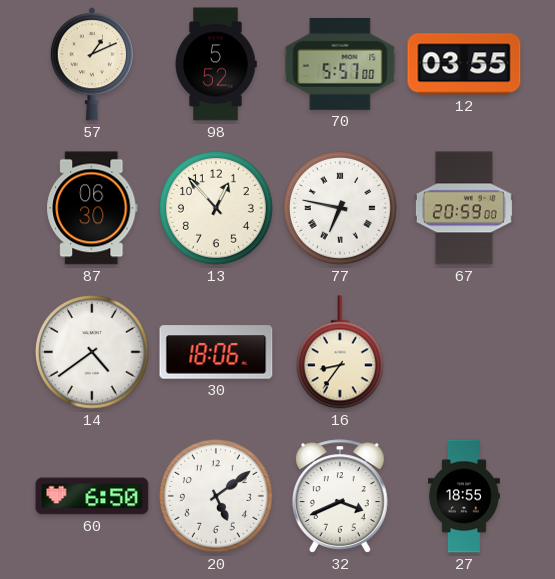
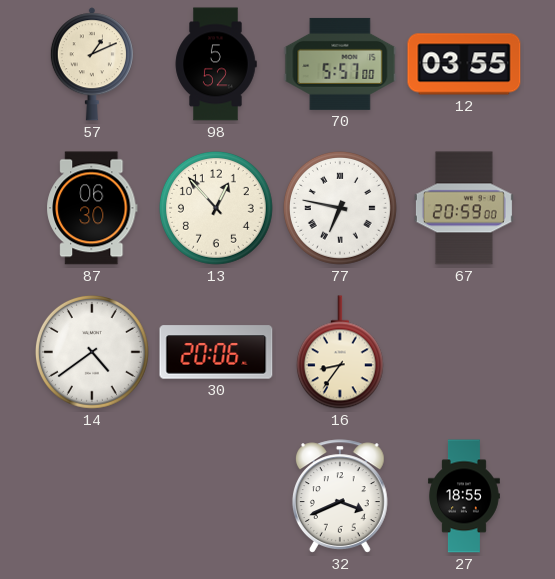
30: 18:06 -> 20:06 (216, 352)
60: 6:50 -> none (92, 496)
20: 5:09 -> none (216, 496)
